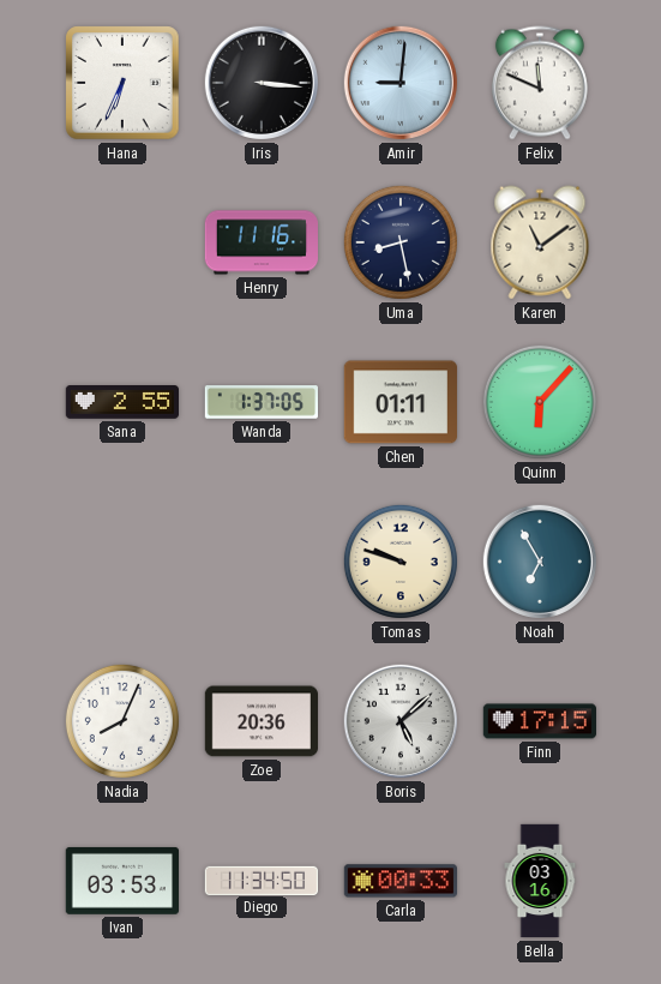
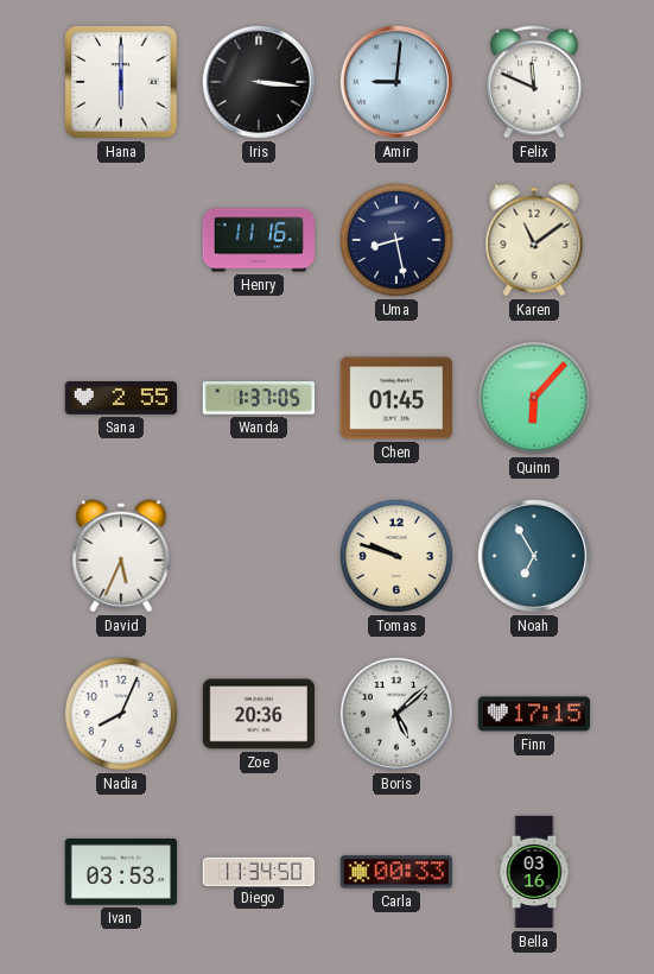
Hana: 6:34 -> 6:00 (121, 82)
Chen: 01:11 -> 01:45 (395, 398)
David: none -> 5:34 (121, 556)
